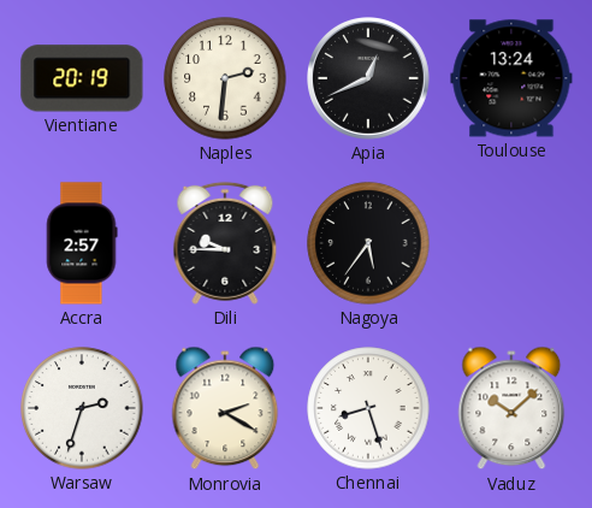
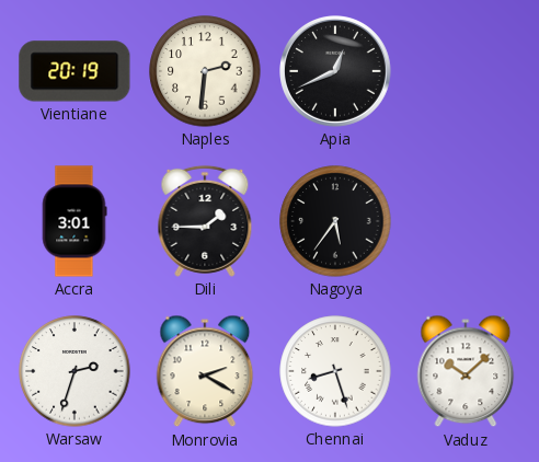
Toulouse: 13:24 -> none (511, 78)
Accra: 2:57 -> 3:01 (74, 221)
Dili: 9:45 -> 1:45 (205, 221)
